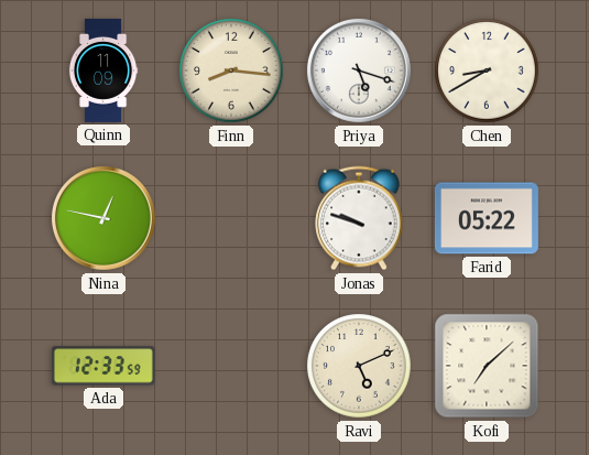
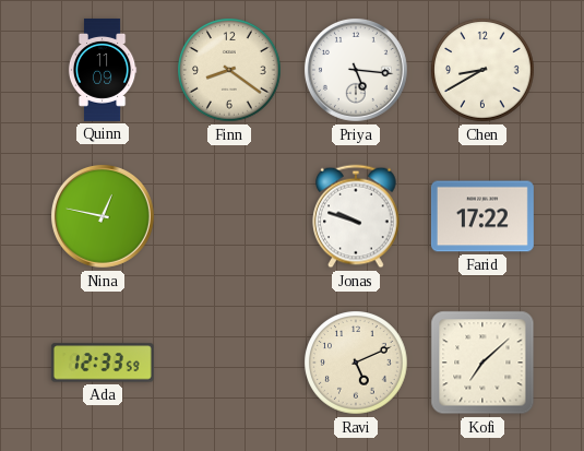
Finn: 8:16 -> 8:21 (229, 70)
Priya: 5:18 -> 5:16 (356, 70)
Farid: 05:22 -> 17:22 (482, 216)
